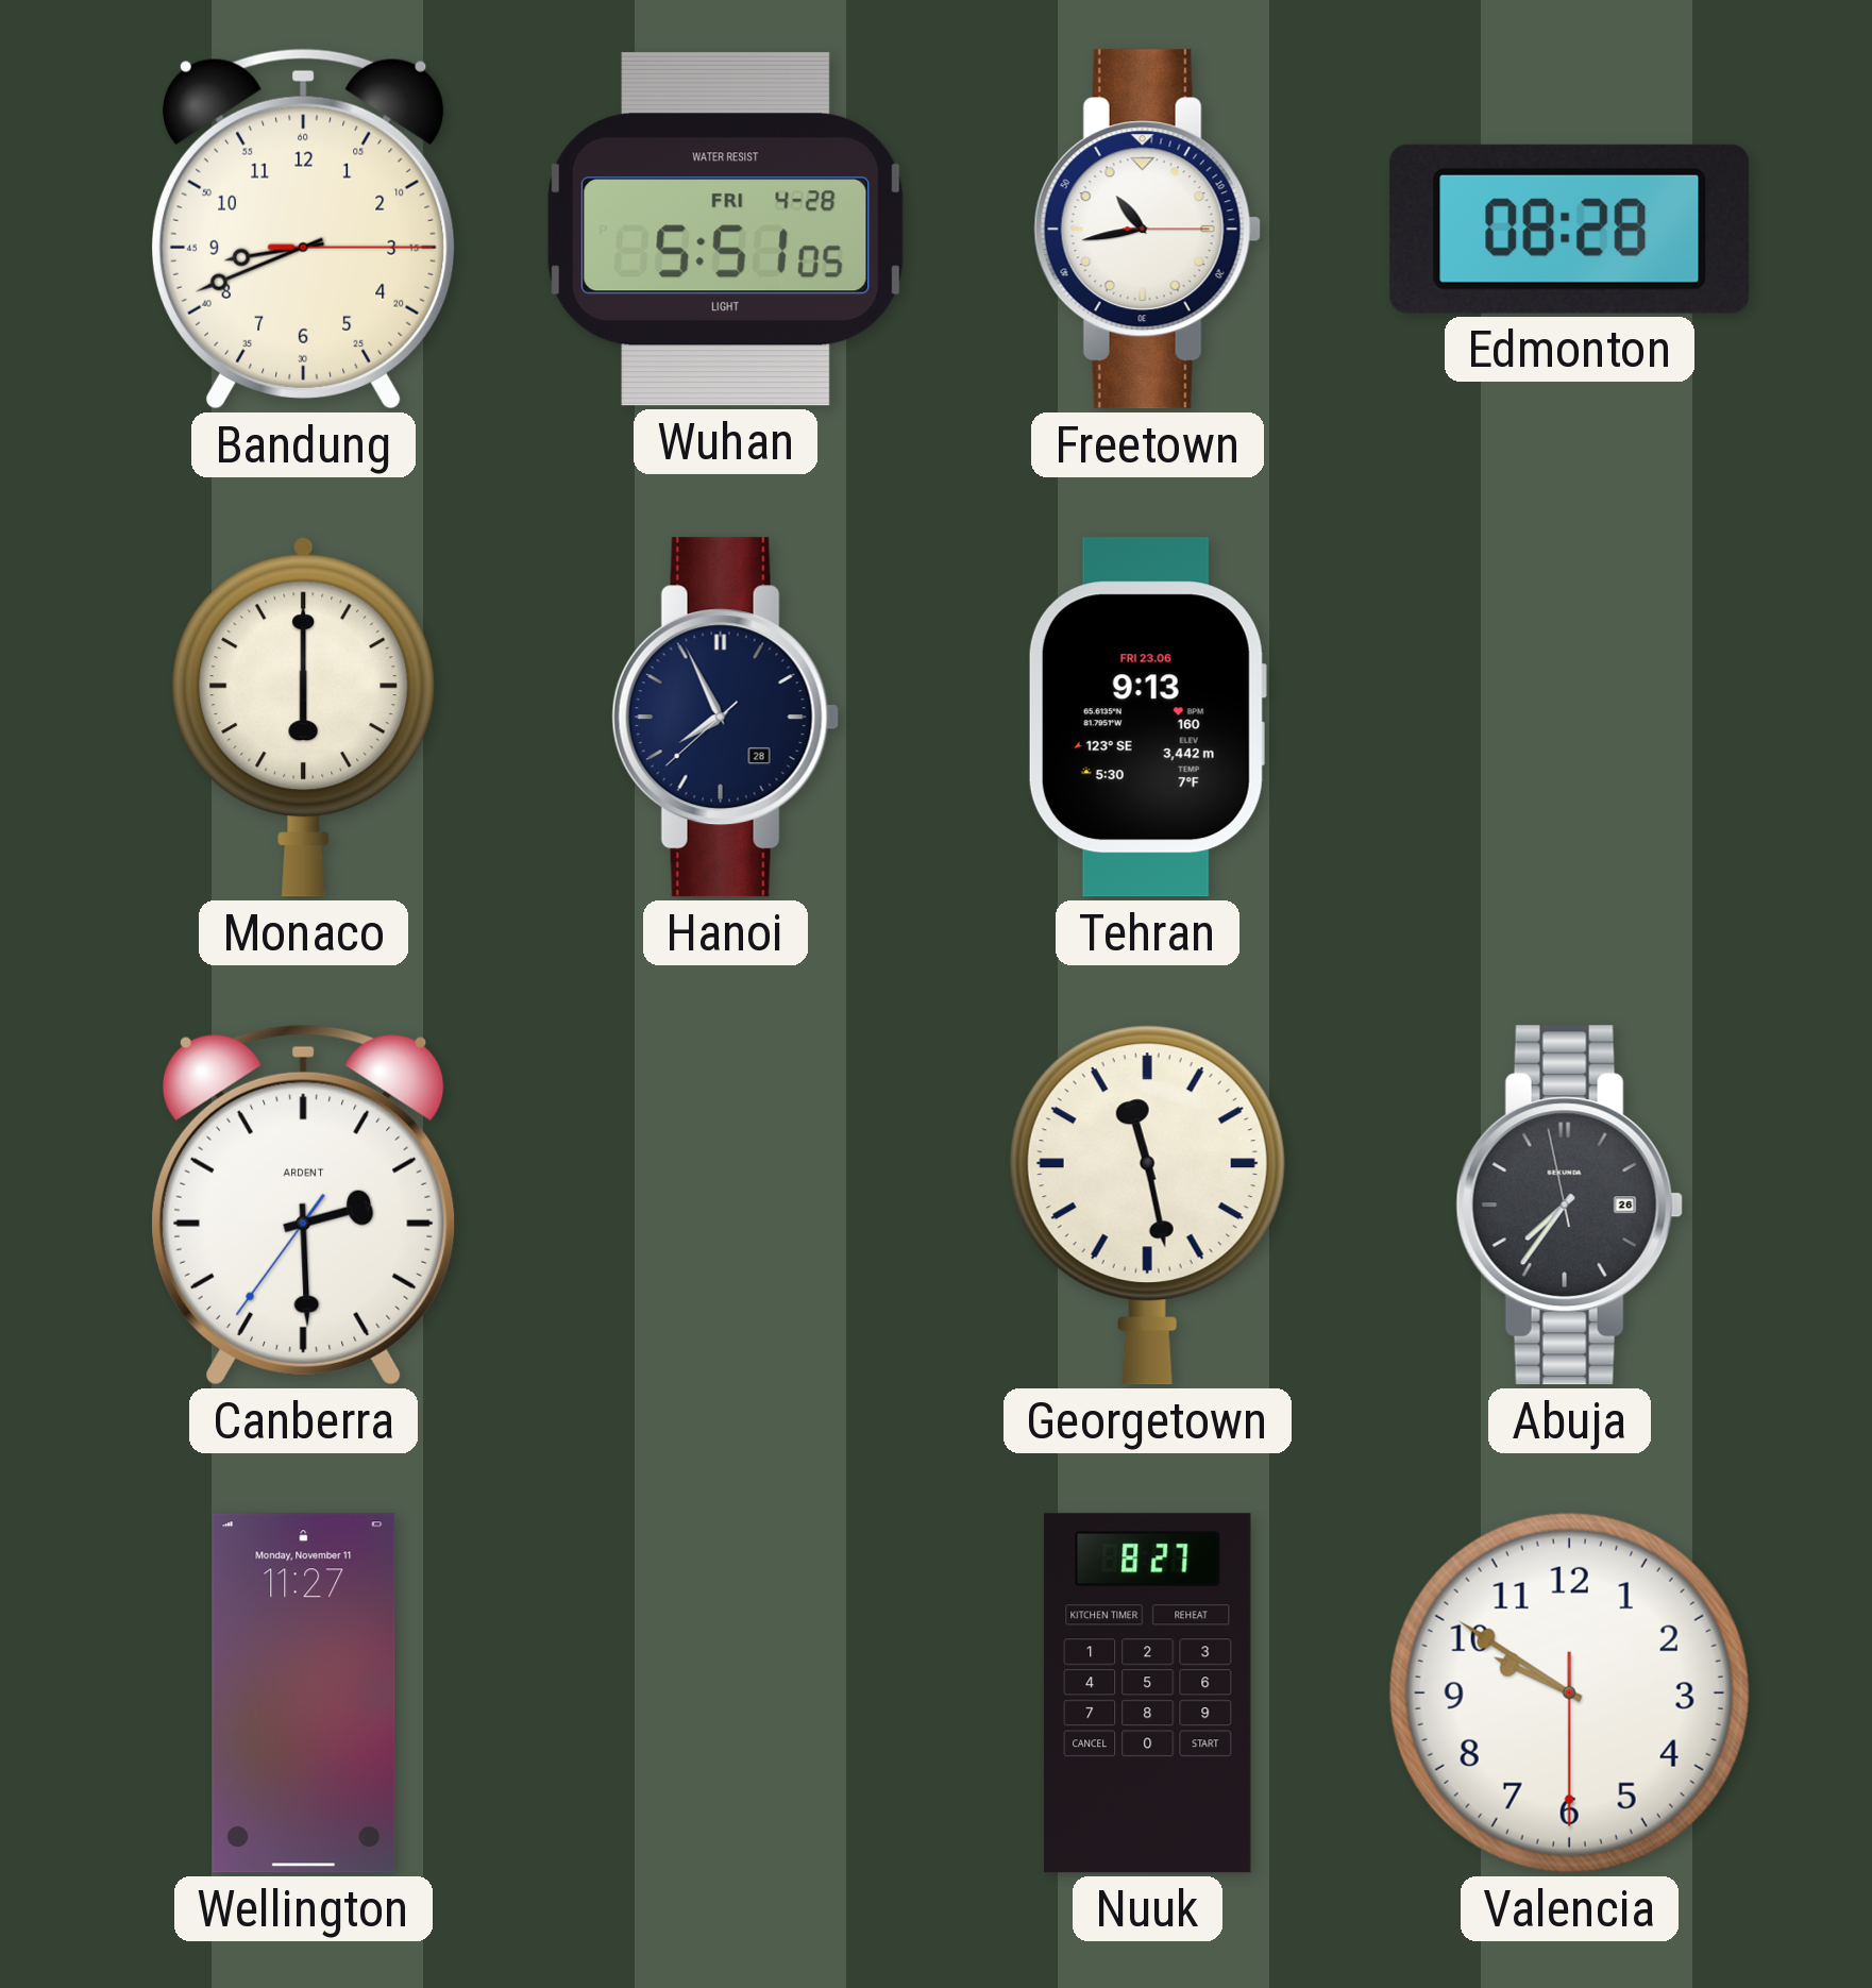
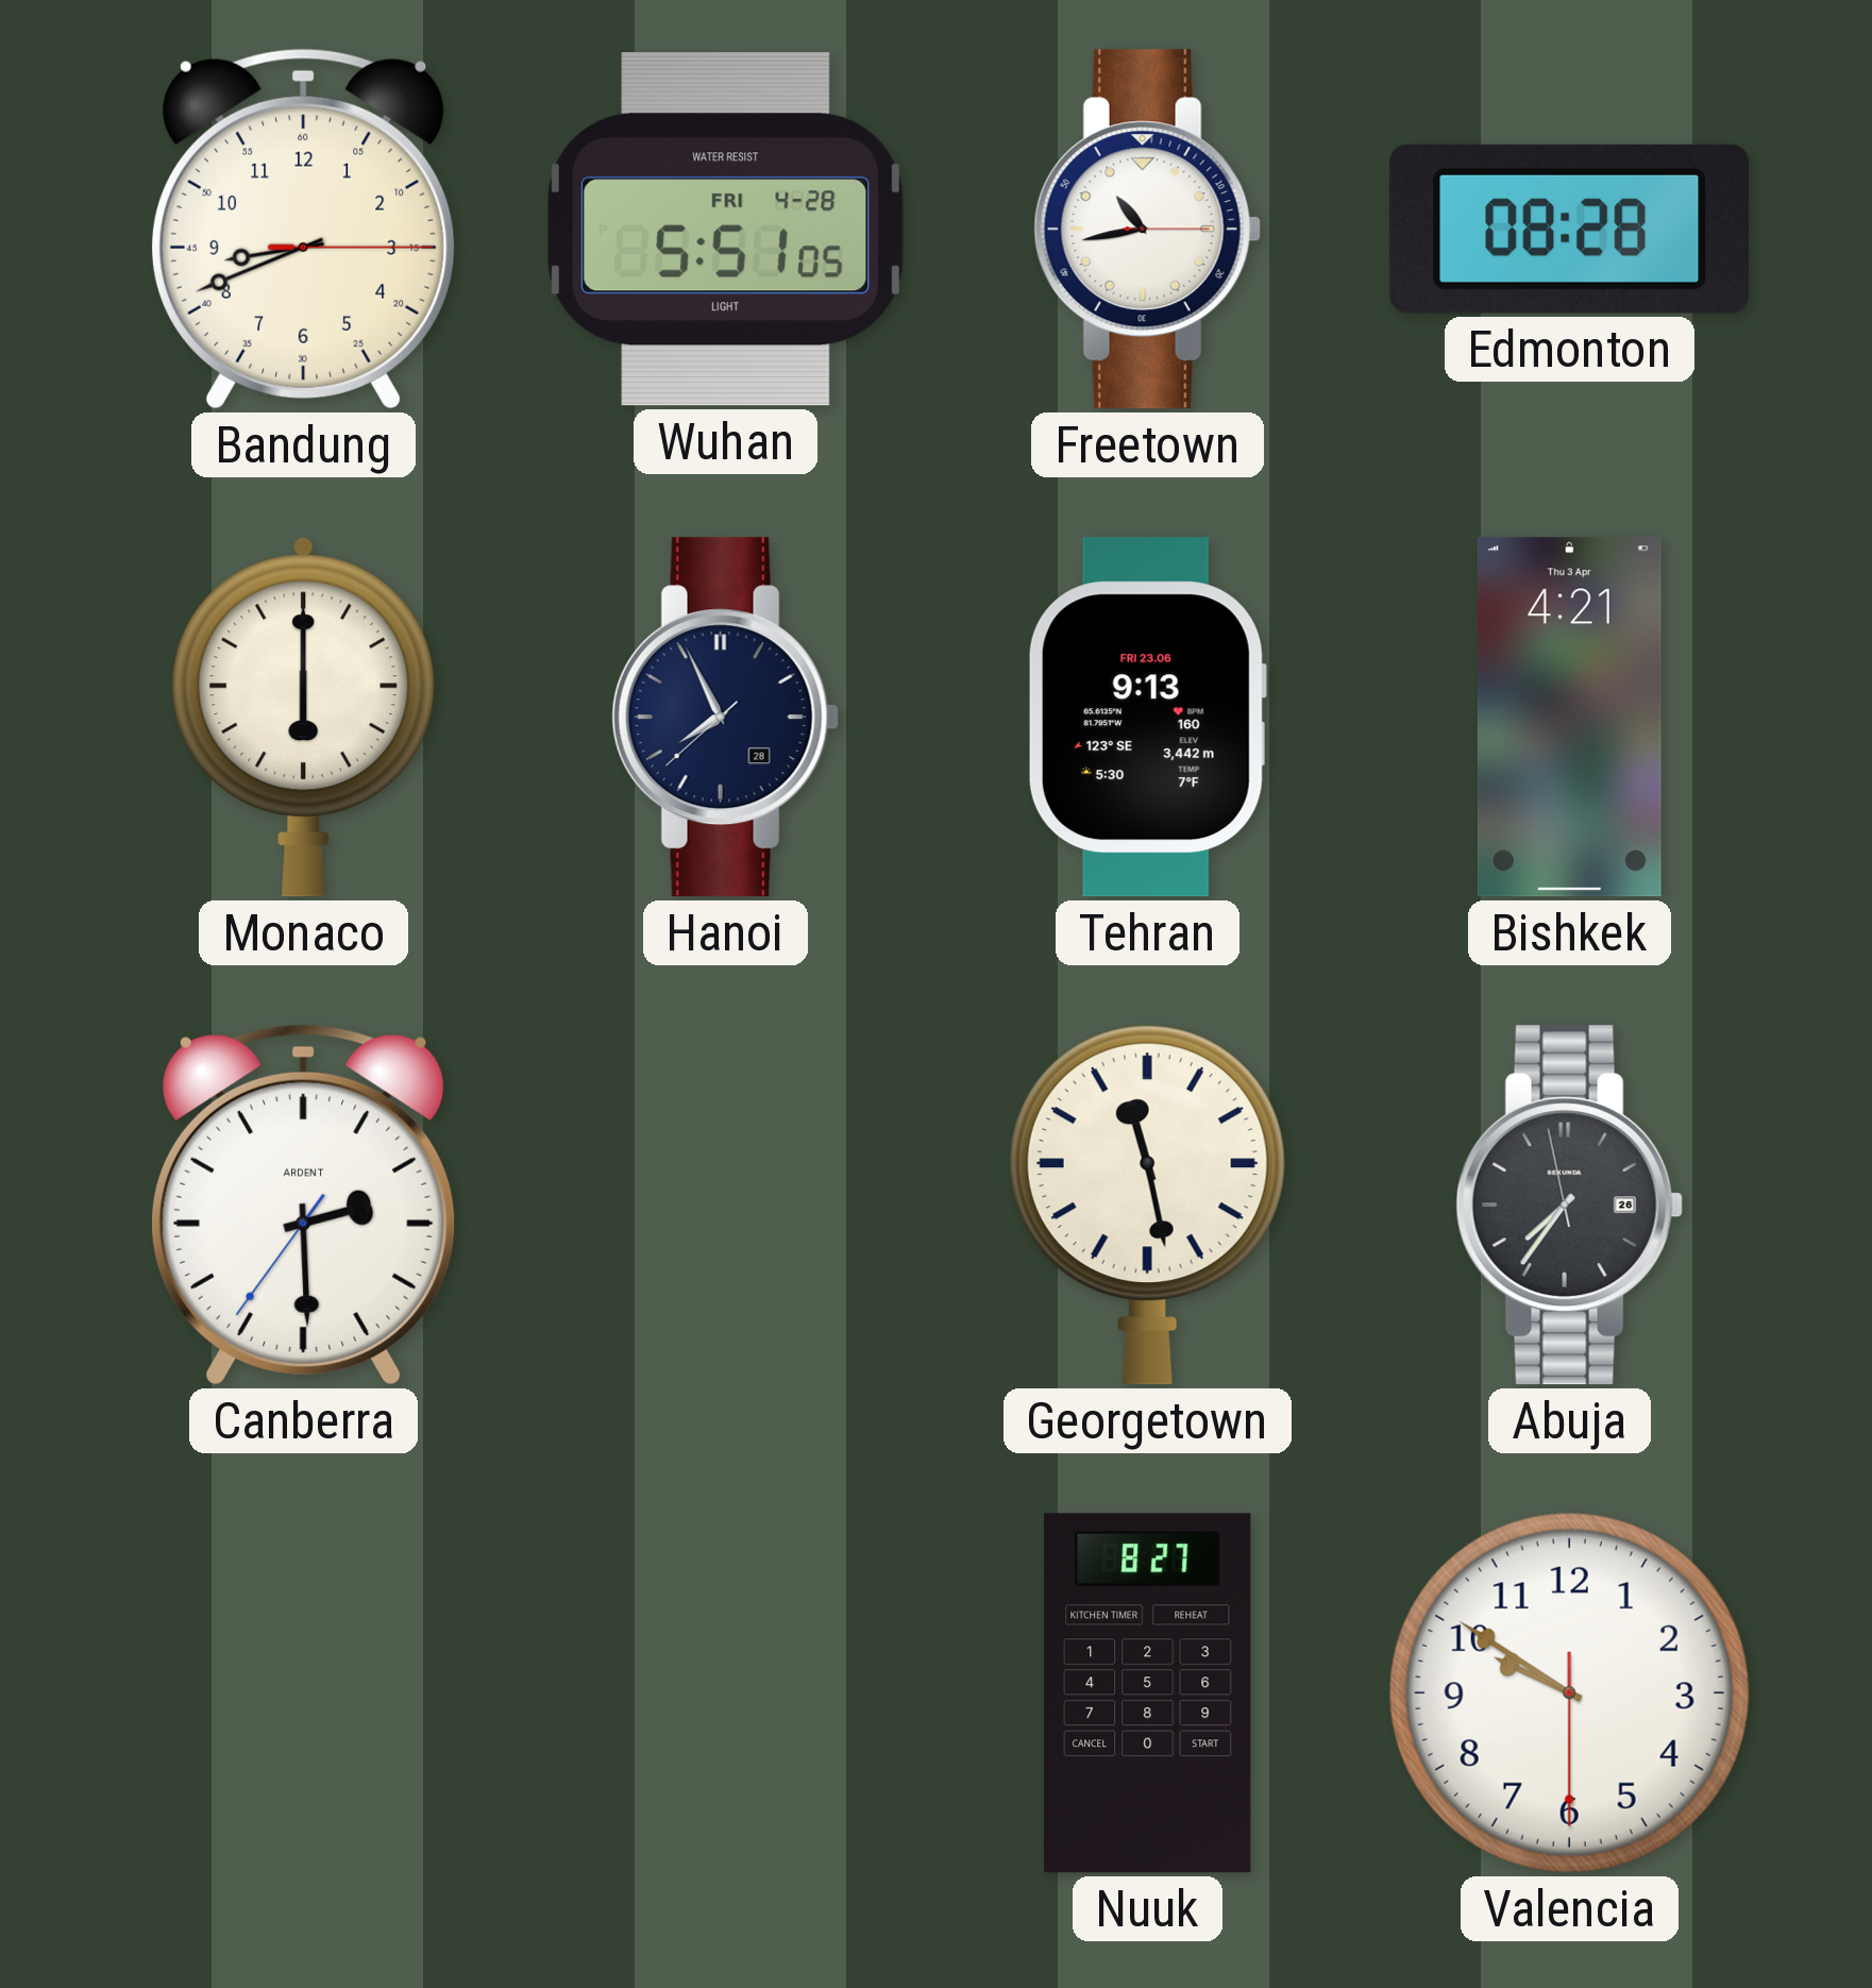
Bishkek: none -> 4:21 (1569, 718)
Wellington: 11:27 -> none (304, 1694)
